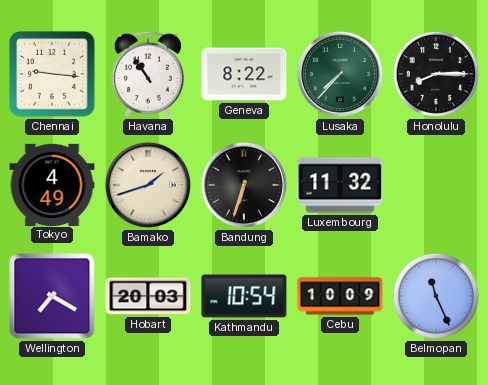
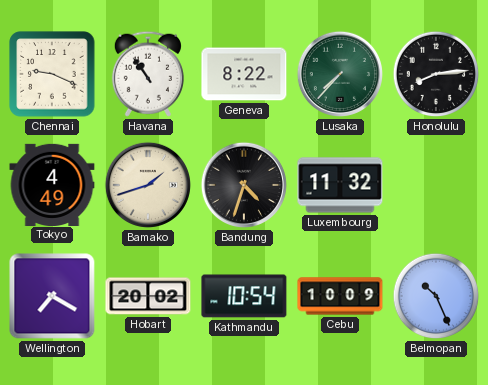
Chennai: 9:16 -> 9:19 (52, 74)
Honolulu: 8:15 -> 8:14 (436, 74)
Bandung: 6:33 -> 4:33 (244, 185)
Hobart: 20:03 -> 20:02 (148, 296)
Belmopan: 11:26 -> 10:26 (436, 296)
